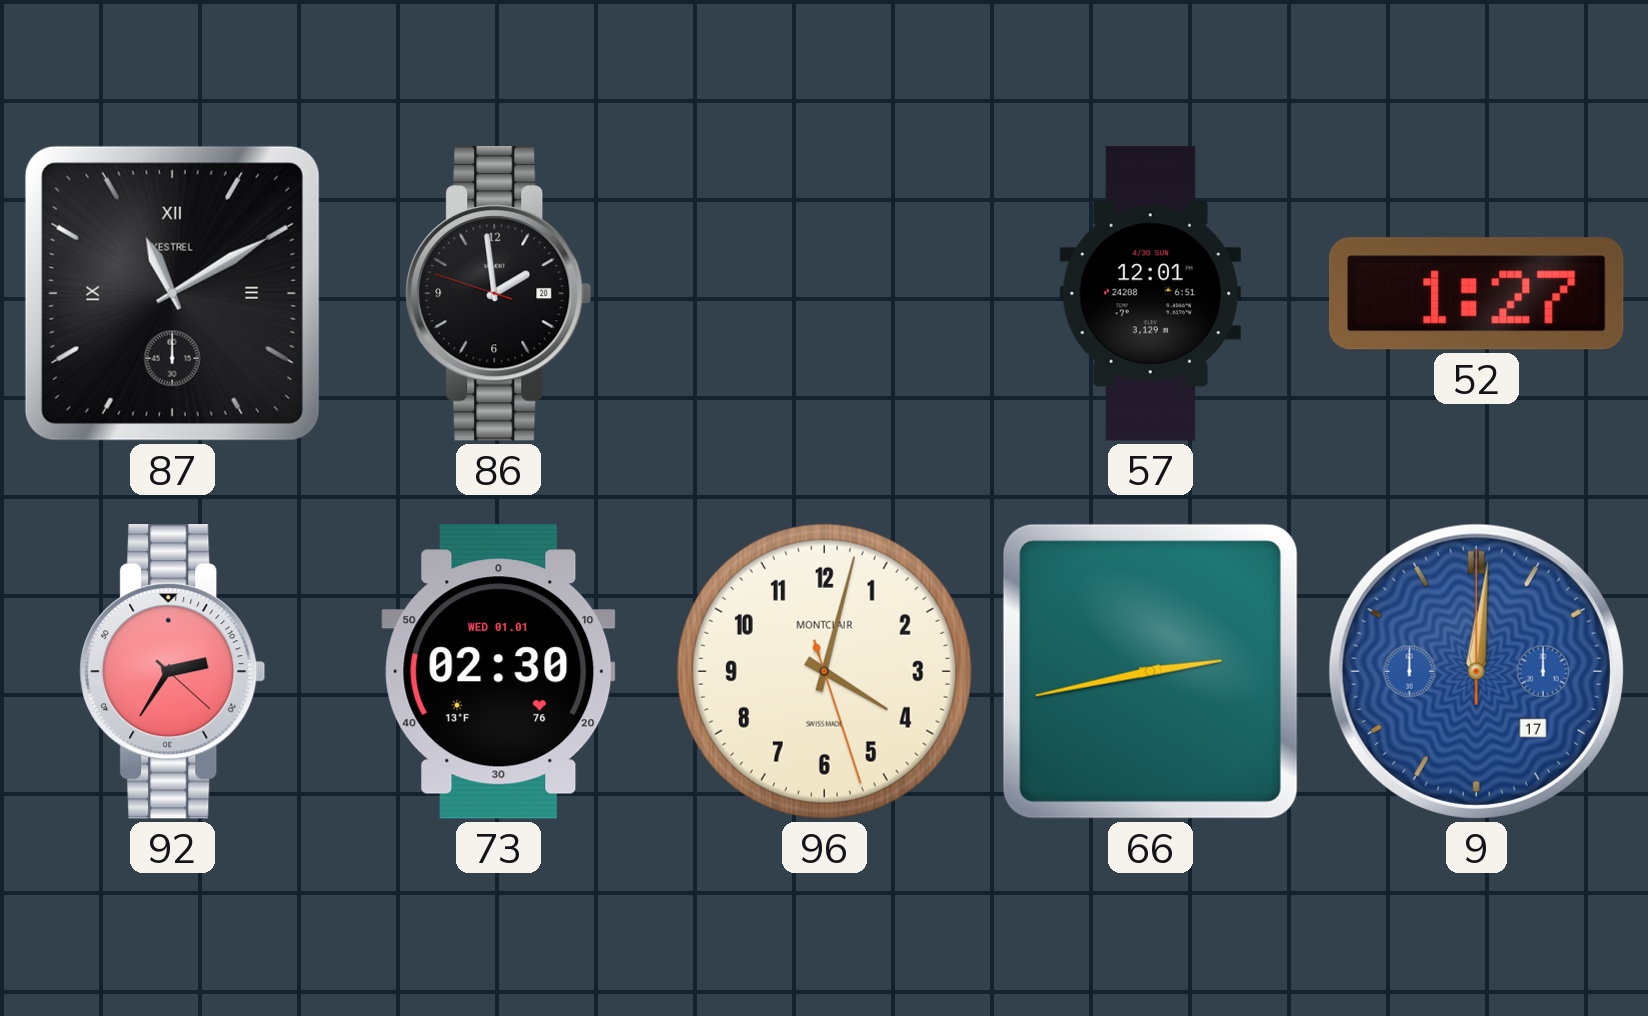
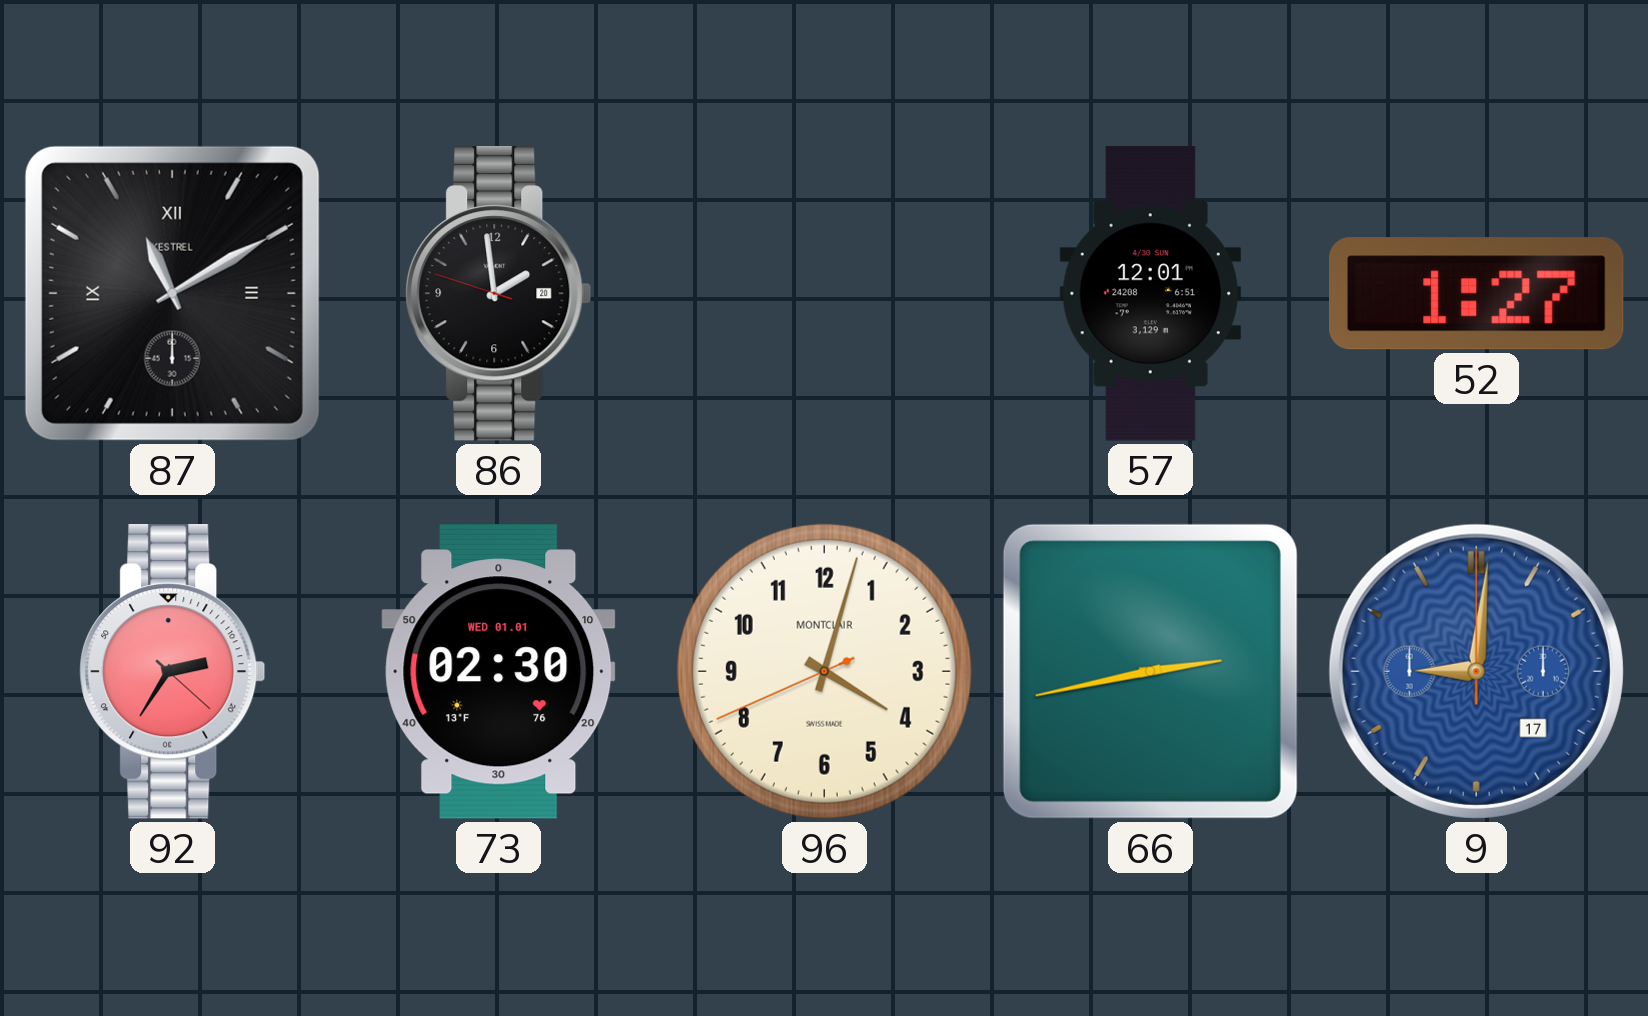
96: 4:02:27 -> 4:02:41 (824, 671)
9: 12:01 -> 9:01 (1476, 671)
